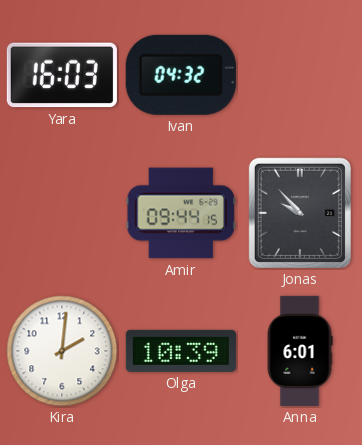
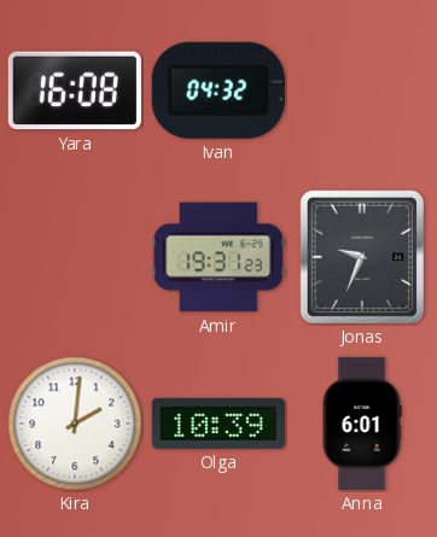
Yara: 16:03 -> 16:08 (75, 91)
Amir: 09:44 -> 19:31 (218, 257)
Jonas: 9:53 -> 9:34 (362, 257)
